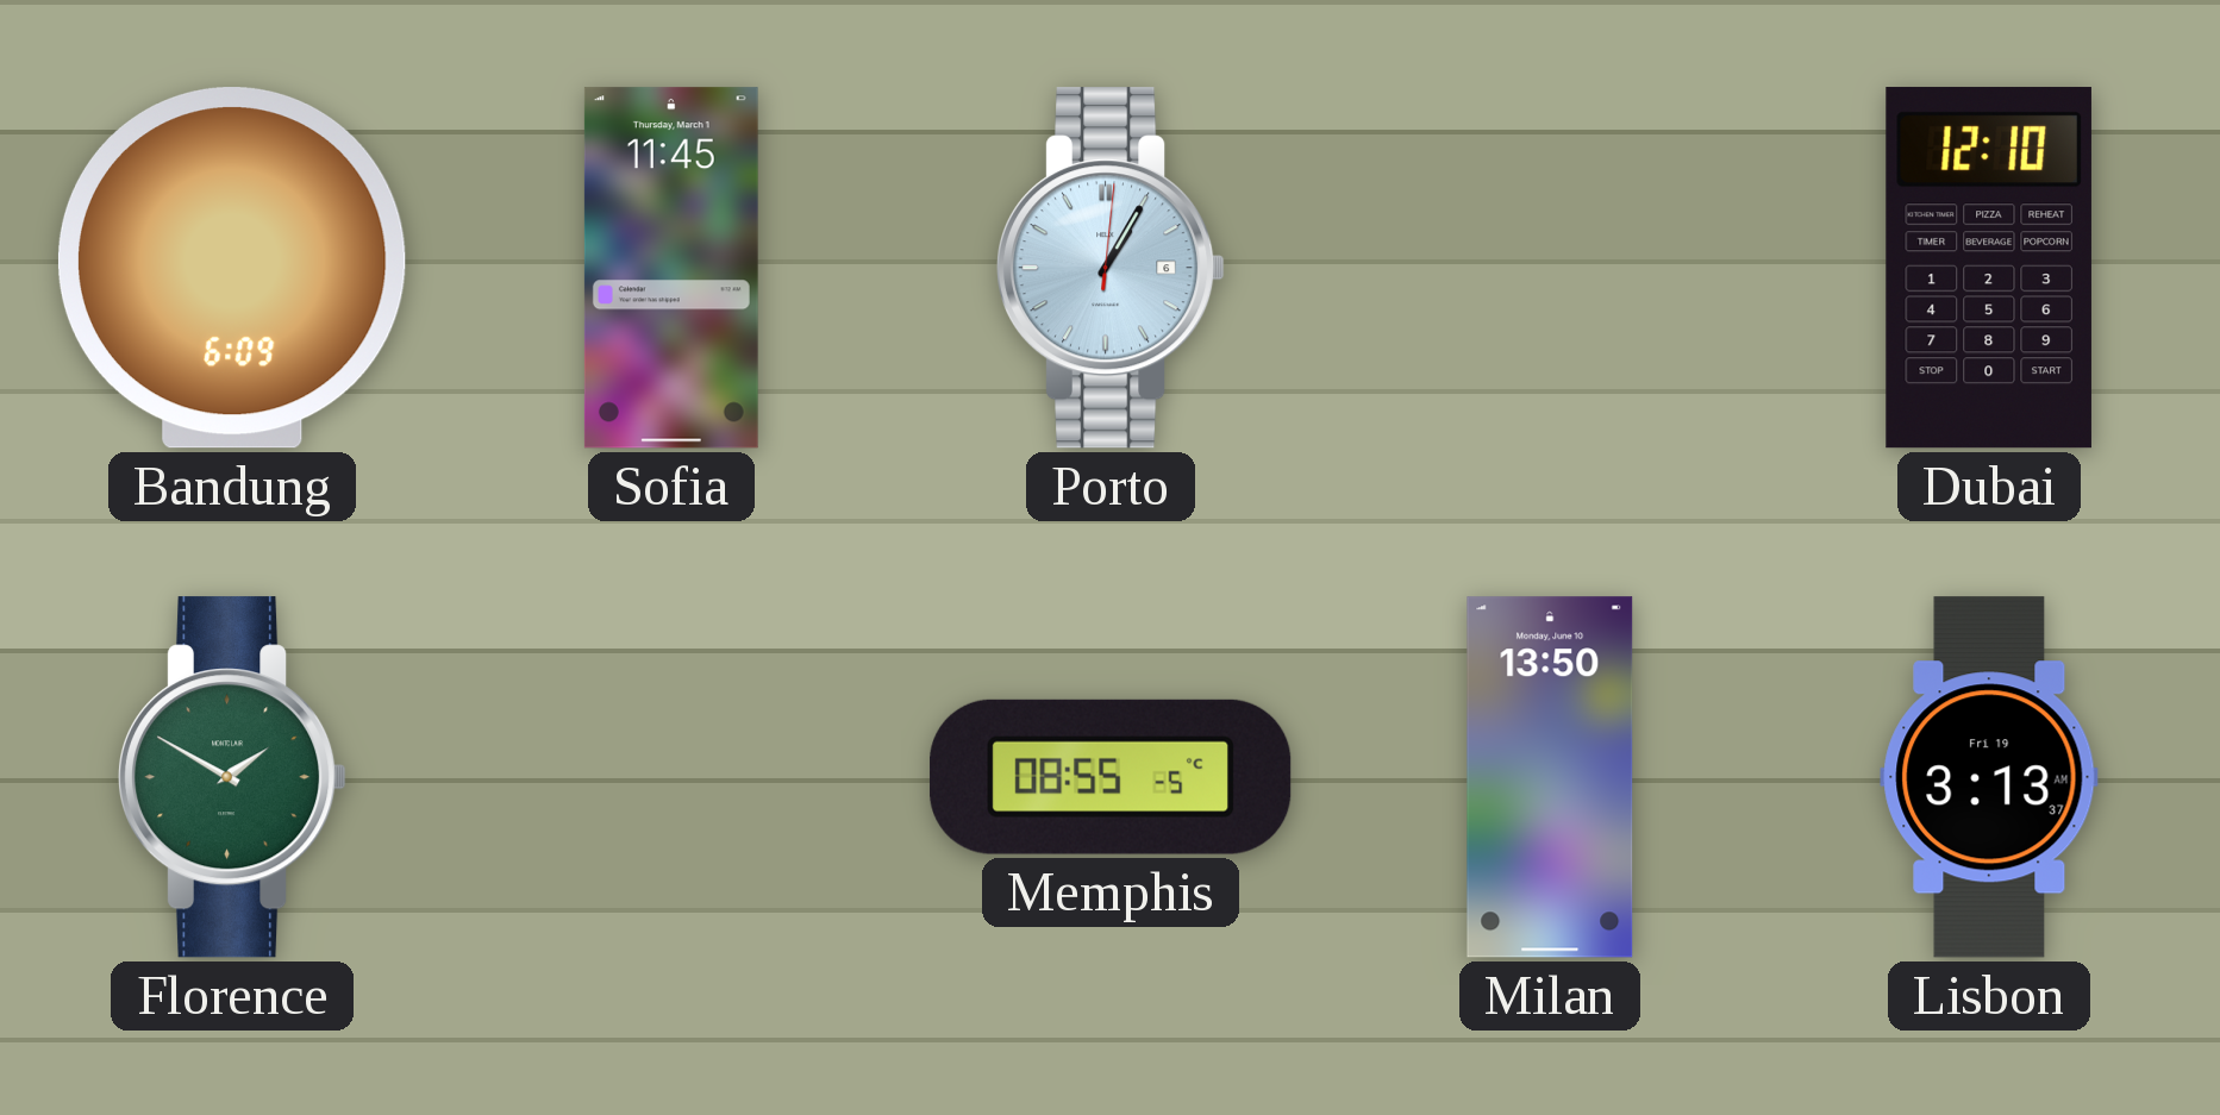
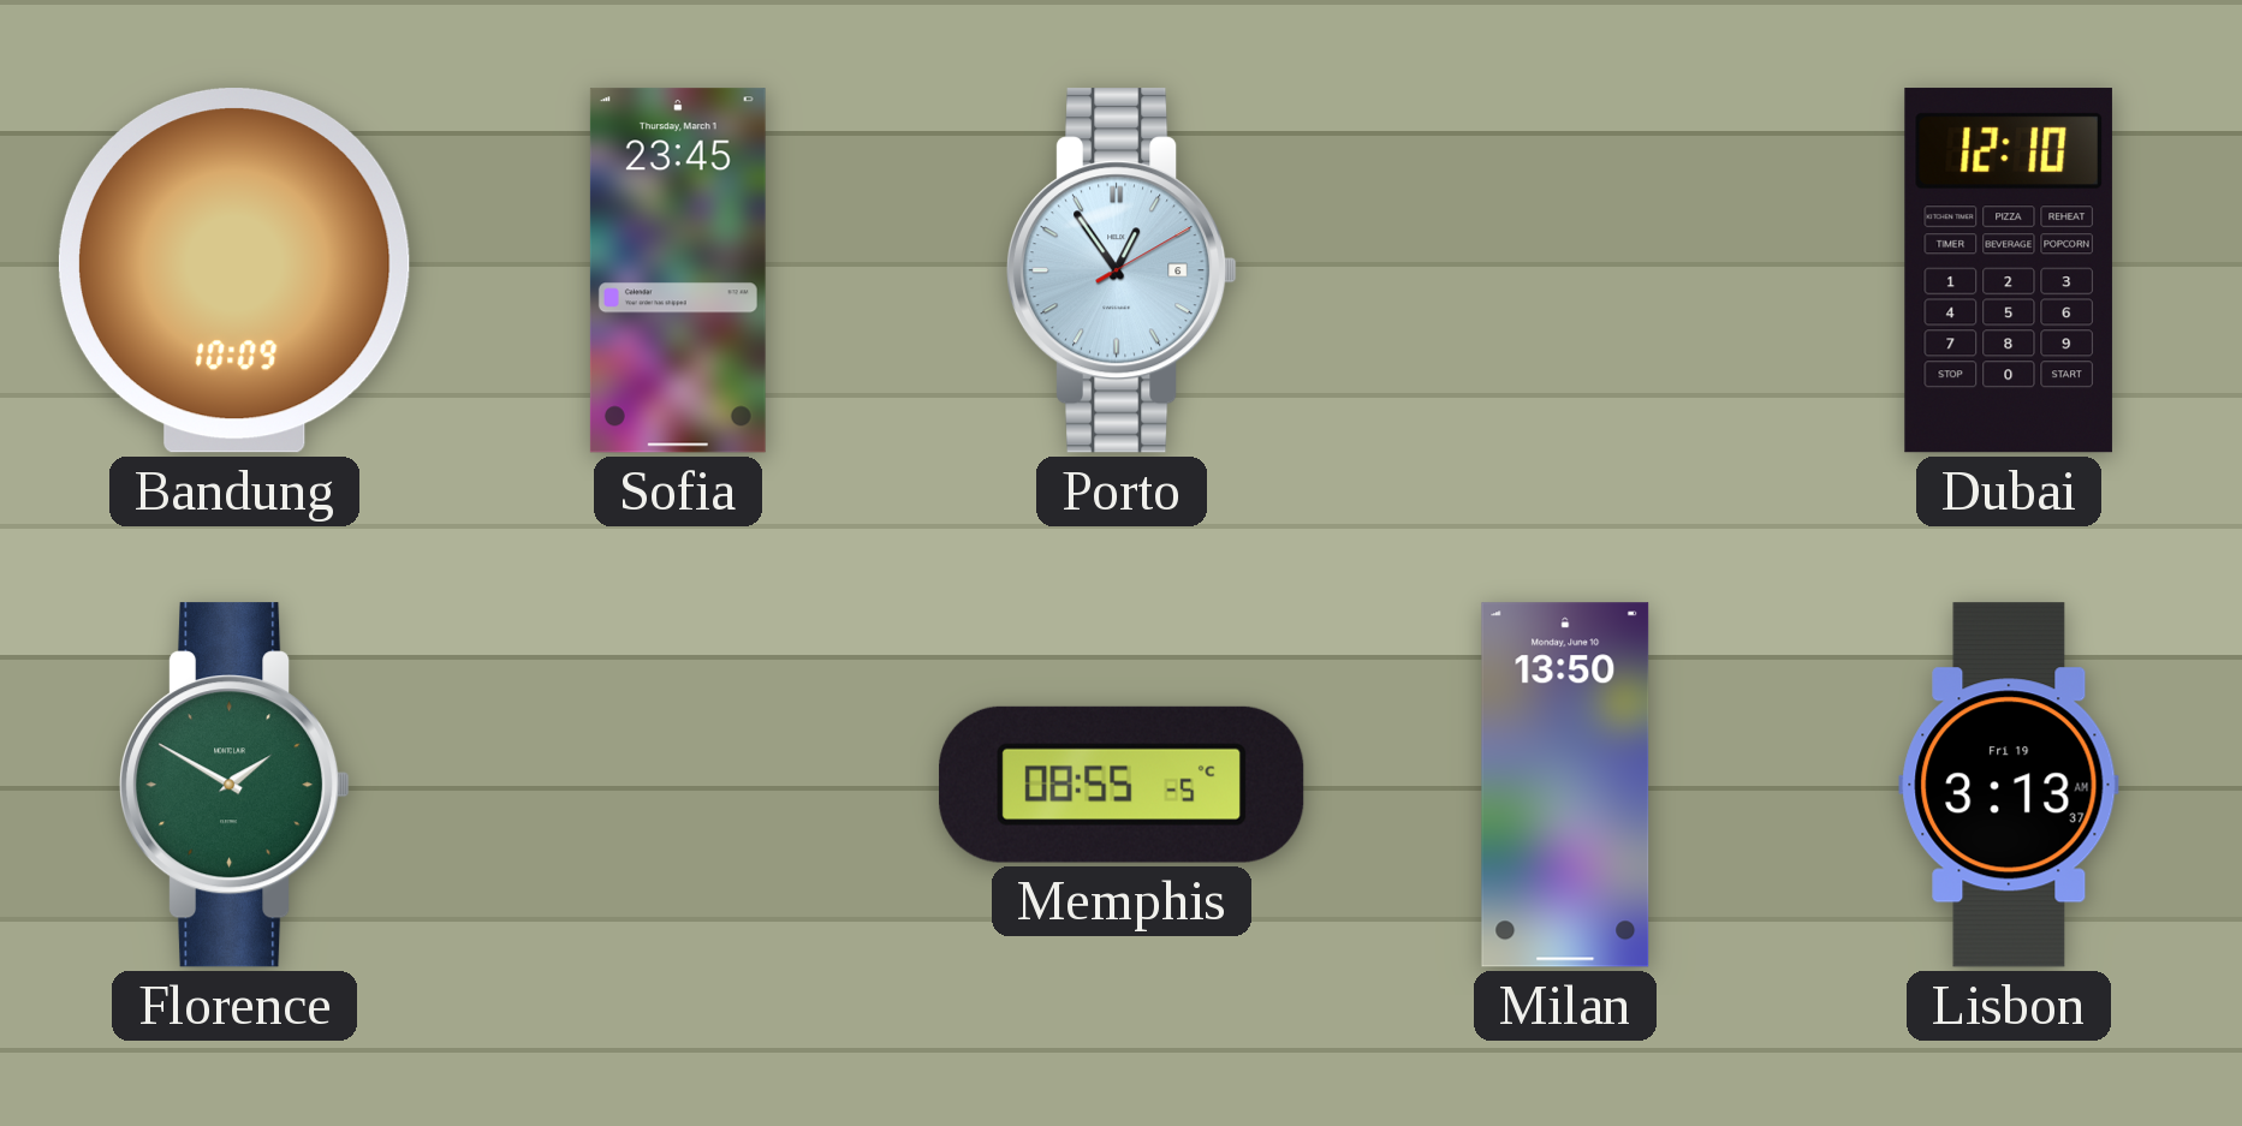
Bandung: 6:09 -> 10:09 (234, 270)
Sofia: 11:45 -> 23:45 (678, 270)
Porto: 1:05 -> 12:54 (1123, 270)
